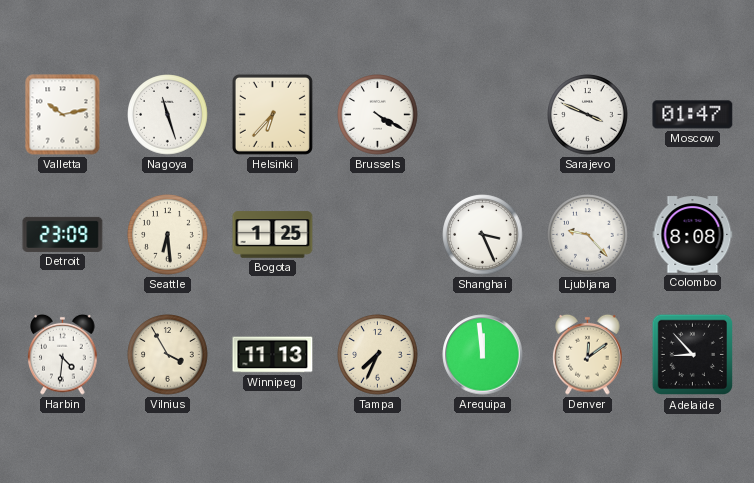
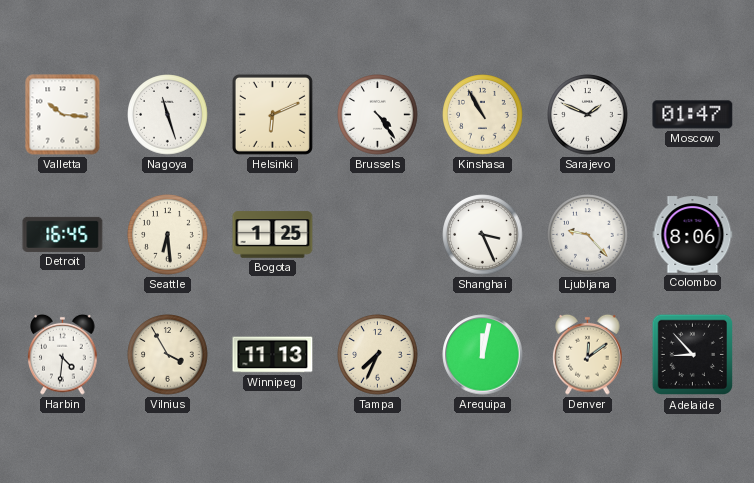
Valletta: 10:13 -> 10:16 (63, 115)
Helsinki: 6:37 -> 6:11 (272, 114)
Brussels: 4:20 -> 4:24 (378, 115)
Kinshasa: none -> 10:55 (483, 115)
Sarajevo: 3:49 -> 1:49 (588, 115)
Detroit: 23:09 -> 16:45 (63, 234)
Colombo: 8:08 -> 8:06 (693, 235)
Arequipa: 11:59 -> 12:02 (483, 355)
